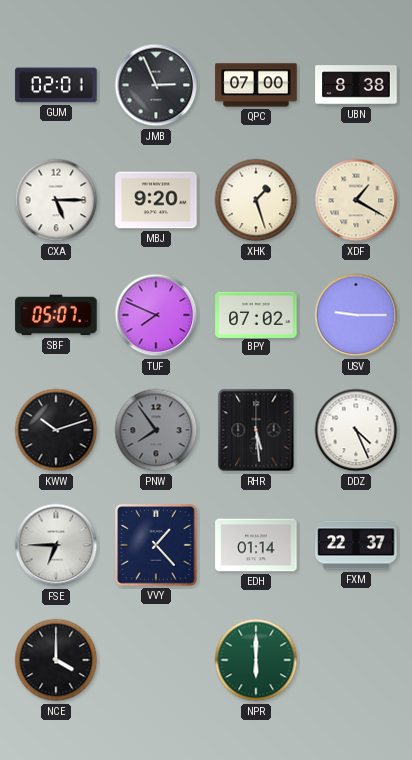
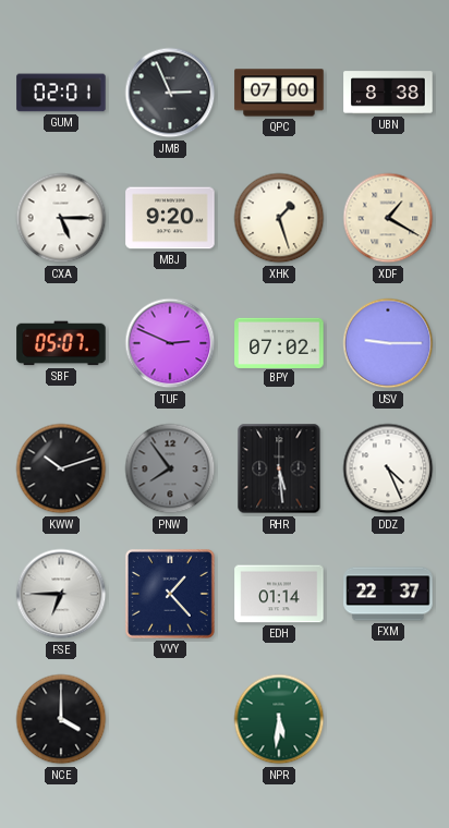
TUF: 7:49 -> 2:49 (170, 343)
NPR: 6:00 -> 5:31 (279, 719)
